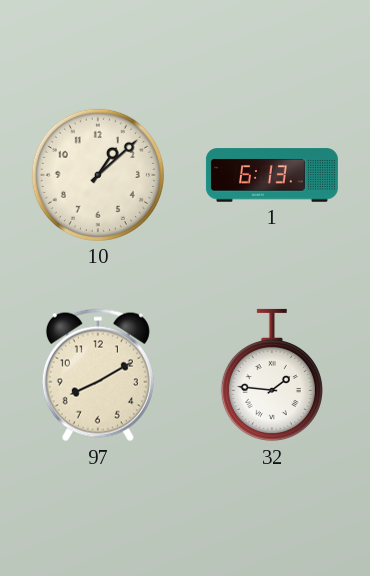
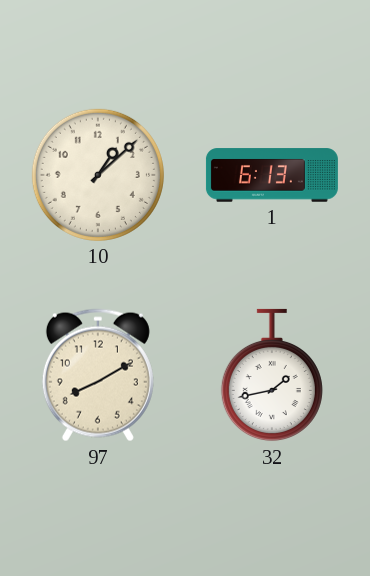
32: 1:46 -> 1:43 (272, 375)
